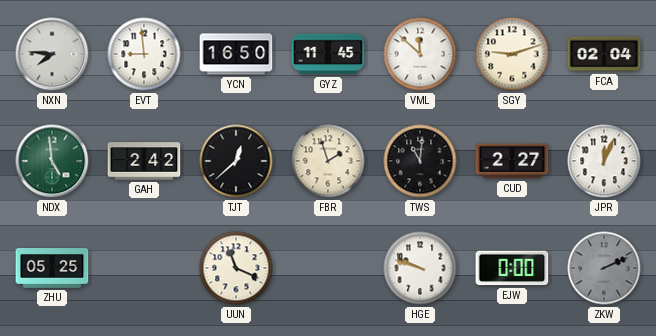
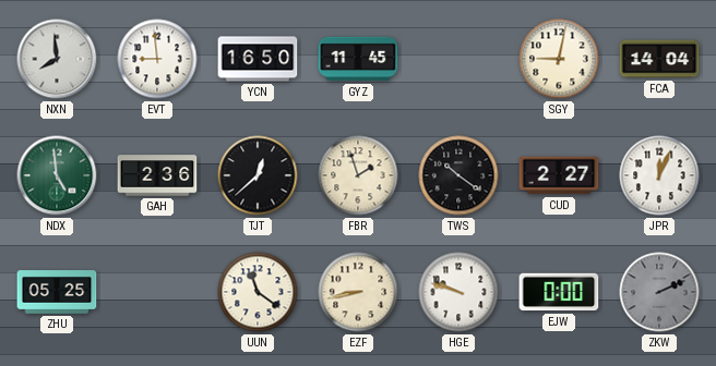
NXN: 7:46 -> 7:59 (57, 59)
VML: 11:52 -> none (420, 54)
SGY: 9:12 -> 9:02 (559, 59)
FCA: 02:04 -> 14:04 (659, 59)
GAH: 2:42 -> 2:36 (157, 175)
TWS: 11:01 -> 10:21 (458, 175)
UUN: 11:19 -> 11:21 (258, 292)
EZF: none -> 8:43 (358, 292)
